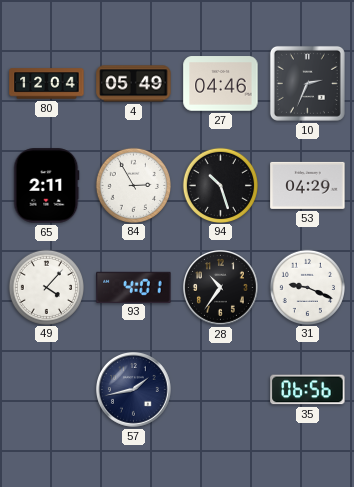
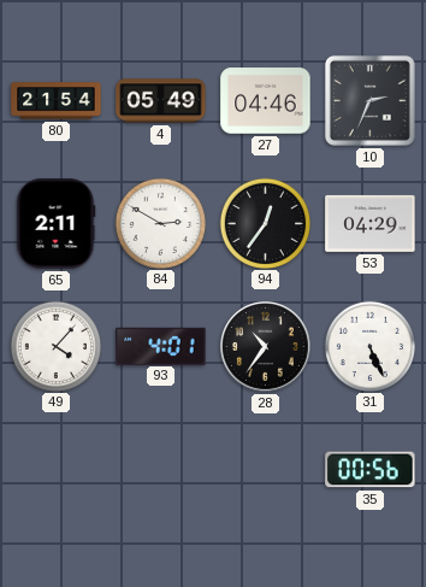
80: 12:04 -> 21:54 (57, 101)
84: 2:55 -> 2:50 (160, 223)
94: 10:27 -> 12:36 (265, 223)
31: 9:19 -> 5:26 (369, 346)
57: 1:43 -> none (134, 390)
35: 06:56 -> 00:56 (371, 470)
